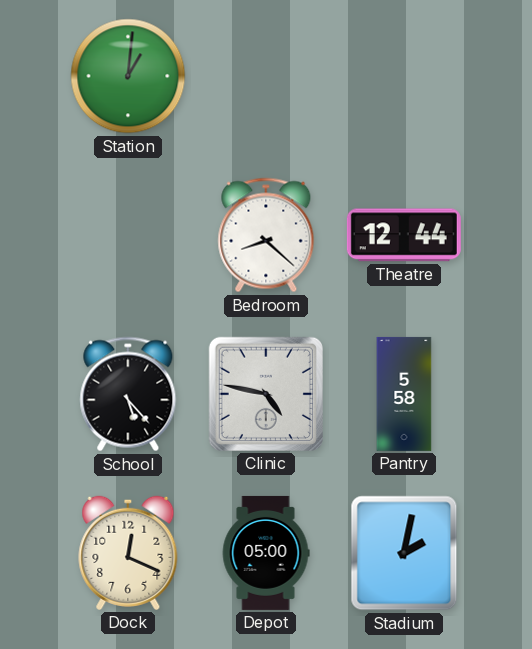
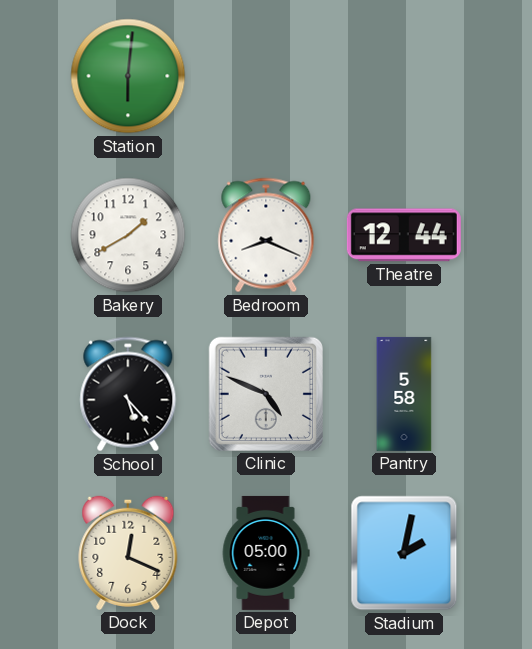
Station: 1:01 -> 6:01 (128, 76)
Bakery: none -> 1:40 (128, 235)
Bedroom: 8:22 -> 8:19 (266, 235)
Clinic: 4:47 -> 4:49 (266, 394)
